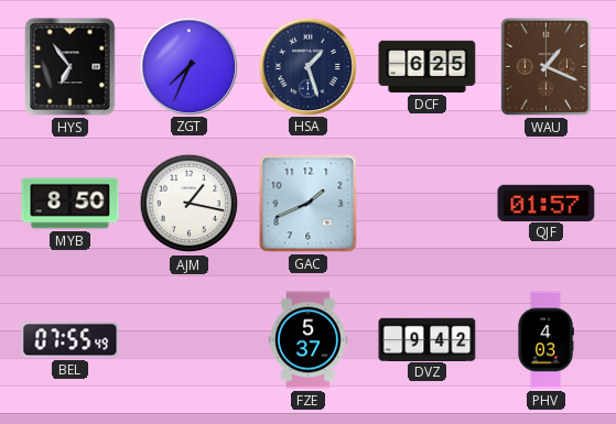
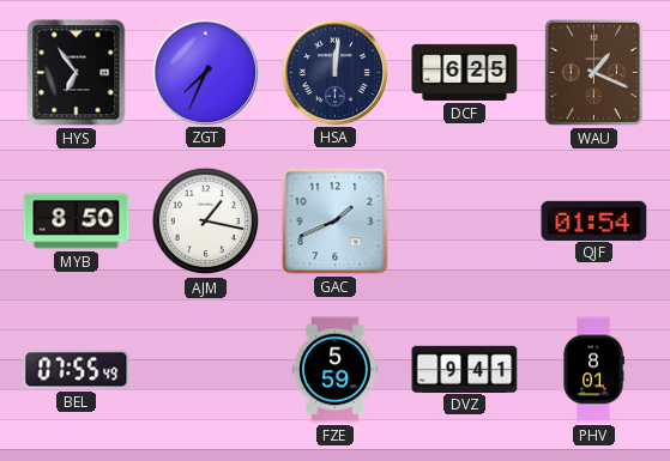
HSA: 1:27 -> 12:01 (334, 72)
QJF: 01:57 -> 01:54 (594, 220)
FZE: 5:37 -> 5:59 (336, 370)
DVZ: 9:42 -> 9:41 (465, 369)
PHV: 4:03 -> 8:01 (593, 370)
